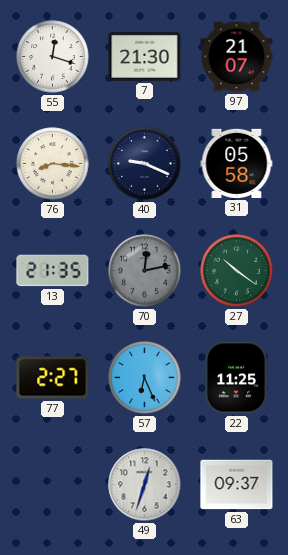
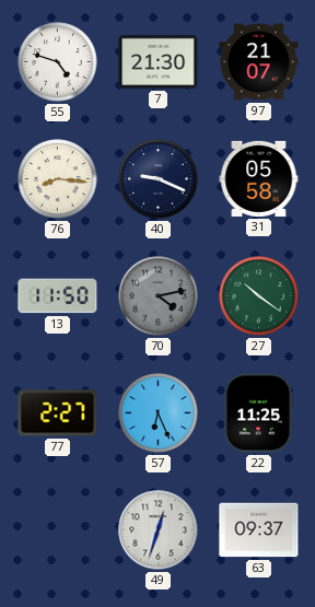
55: 12:18 -> 4:48 (58, 62)
13: 21:35 -> 11:50 (58, 296)
70: 12:13 -> 4:13 (159, 296)
